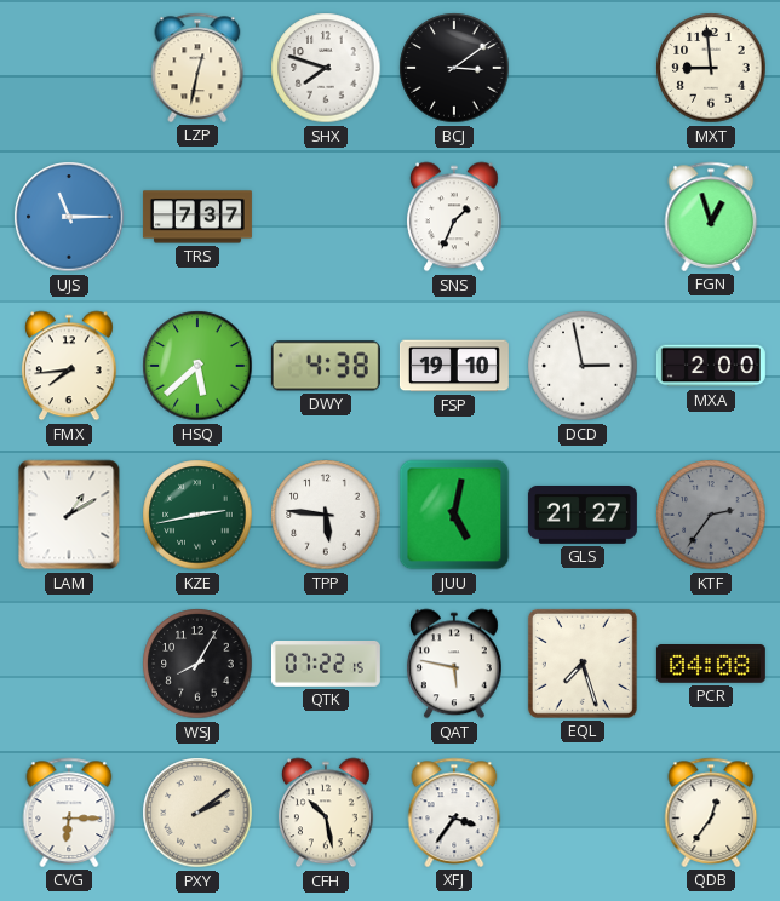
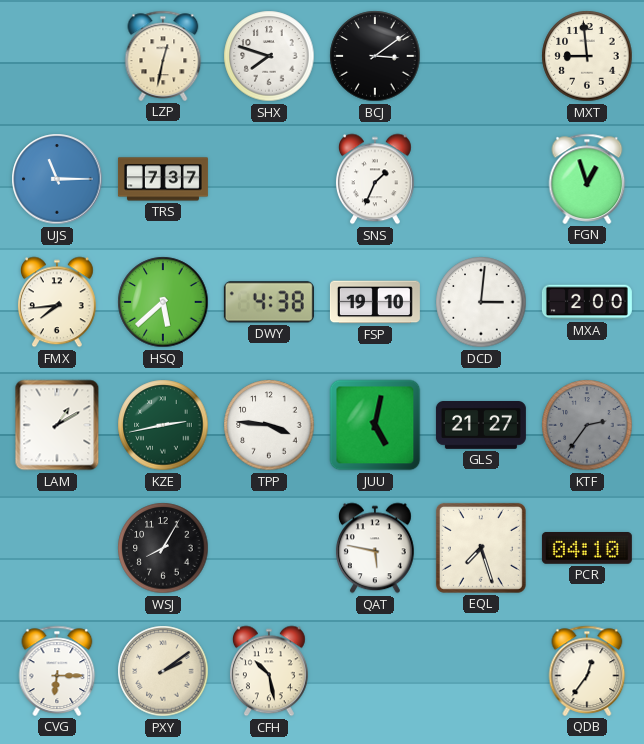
DCD: 2:58 -> 3:01 (481, 302)
TPP: 5:46 -> 3:46 (269, 425)
QTK: 07:22 -> none (326, 665)
PCR: 04:08 -> 04:10 (587, 549)
XFJ: 3:36 -> none (454, 813)
